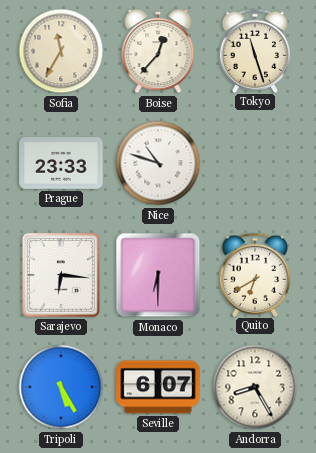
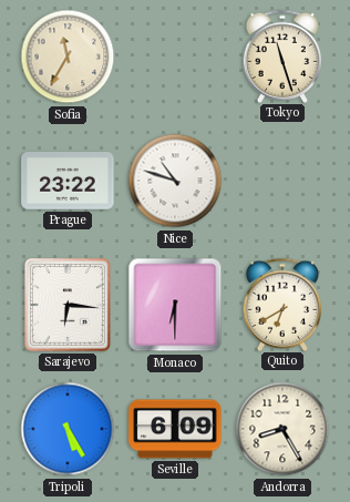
Boise: 12:37 -> none (158, 51)
Prague: 23:33 -> 23:22 (68, 182)
Seville: 6:07 -> 6:09 (175, 429)
